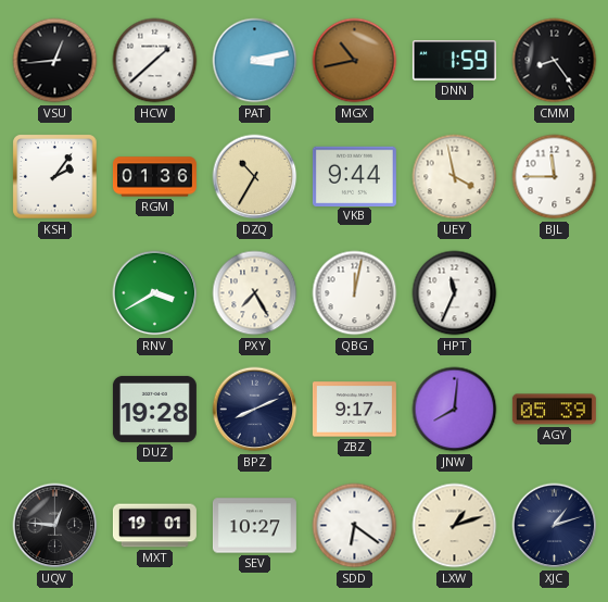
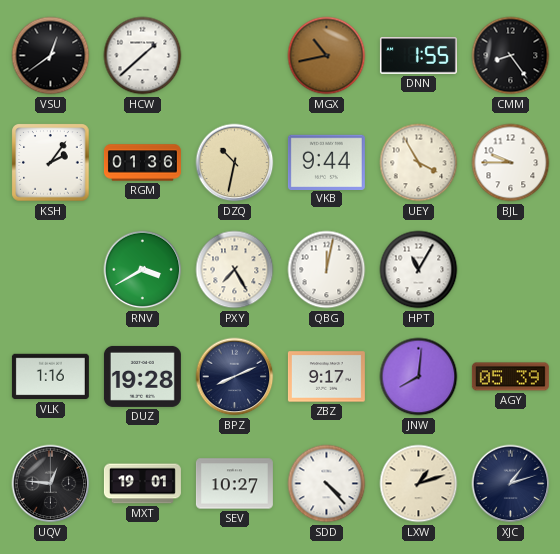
VSU: 12:44 -> 12:39 (51, 56)
PAT: 3:13 -> none (255, 61)
DNN: 1:59 -> 1:55 (418, 56)
DZQ: 10:35 -> 10:32 (235, 163)
UEY: 3:58 -> 3:55 (419, 163)
BJL: 11:45 -> 9:45 (511, 163)
HPT: 11:34 -> 11:05 (419, 270)
VLK: none -> 1:16 (50, 377)
SDD: 6:21 -> 4:23 (327, 484)
